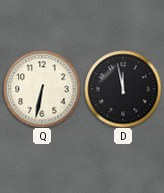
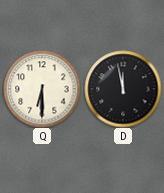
Q: 6:32 -> 6:30 (42, 89)
